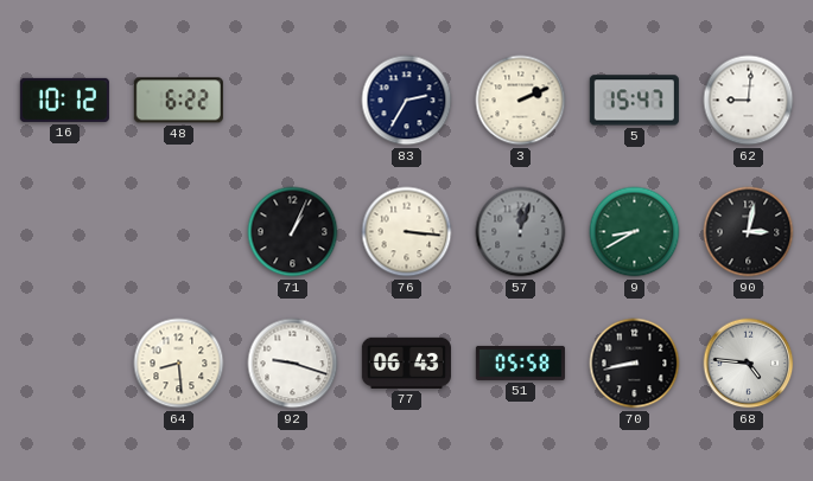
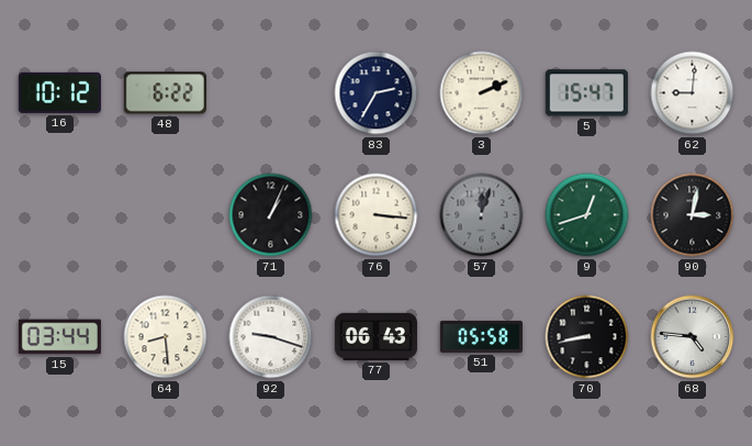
9: 8:40 -> 12:42 (587, 215)
15: none -> 03:44 (59, 337)
